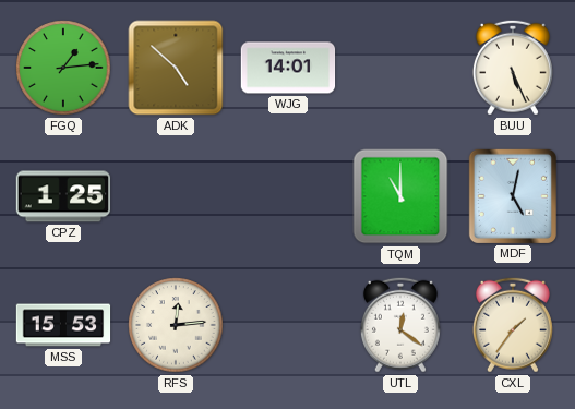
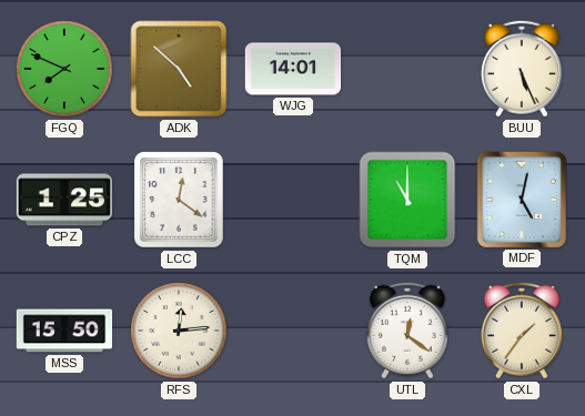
FGQ: 1:14 -> 7:49 (64, 69)
LCC: none -> 12:21 (179, 200)
MSS: 15:53 -> 15:50 (64, 331)
